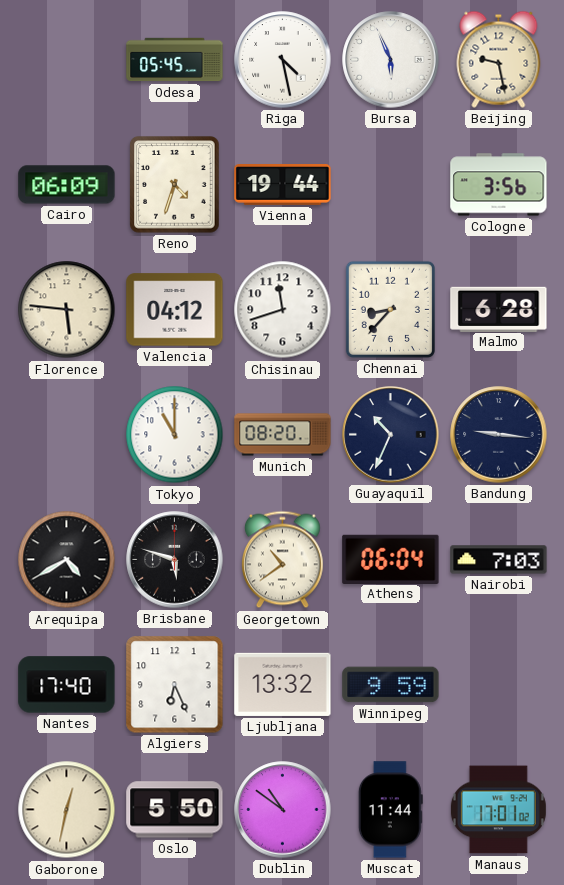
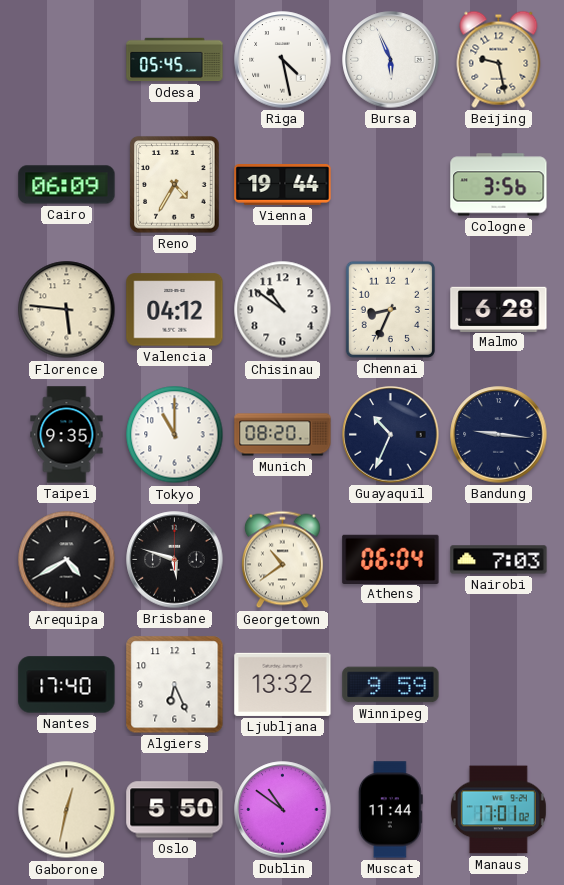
Reno: 4:33 -> 4:35 (175, 185)
Chisinau: 11:42 -> 10:51 (283, 310)
Chennai: 8:37 -> 8:34 (390, 309)
Taipei: none -> 9:35 (67, 435)
